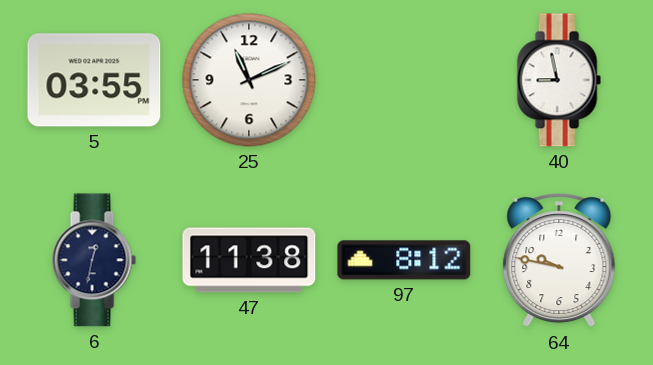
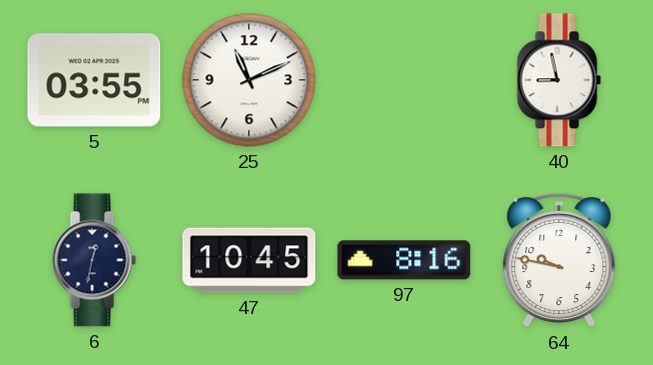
47: 11:38 -> 10:45 (249, 260)
97: 8:12 -> 8:16 (404, 260)
